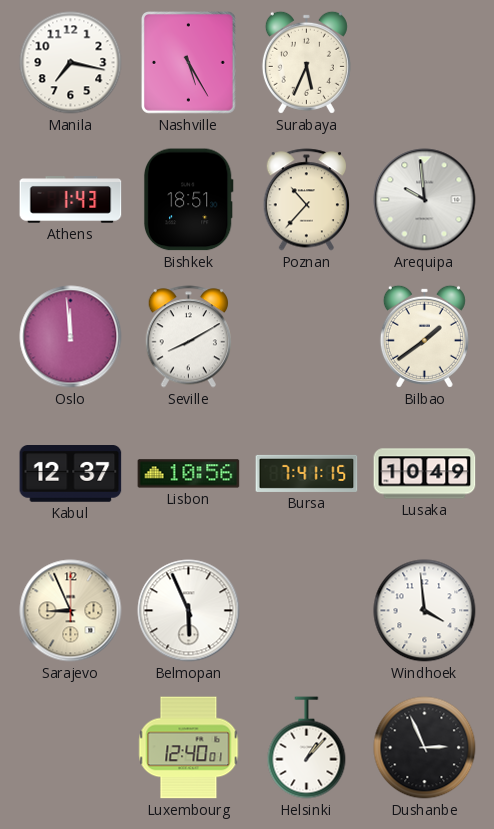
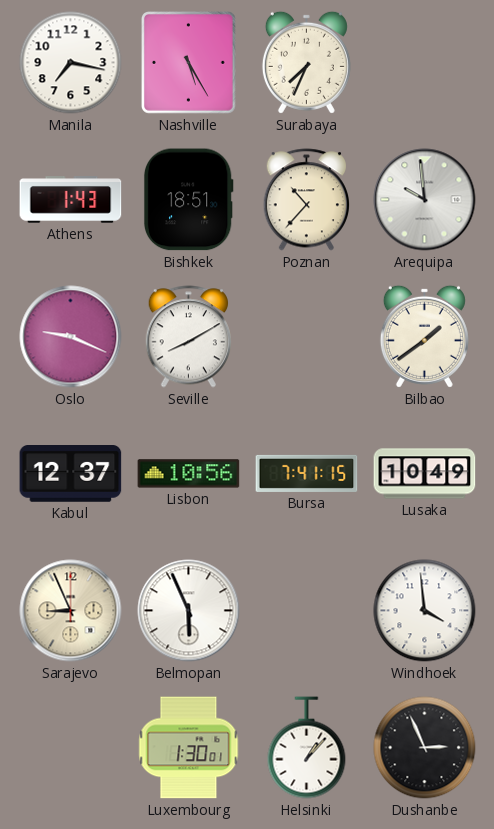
Surabaya: 5:34 -> 7:34 (306, 62)
Oslo: 11:59 -> 9:19 (71, 337)
Luxembourg: 12:40 -> 1:30 (189, 748)
